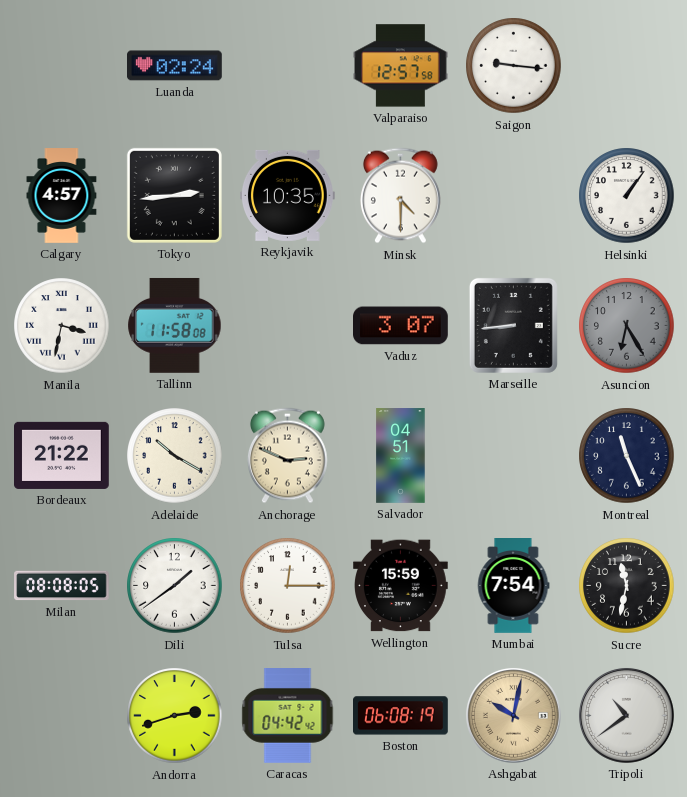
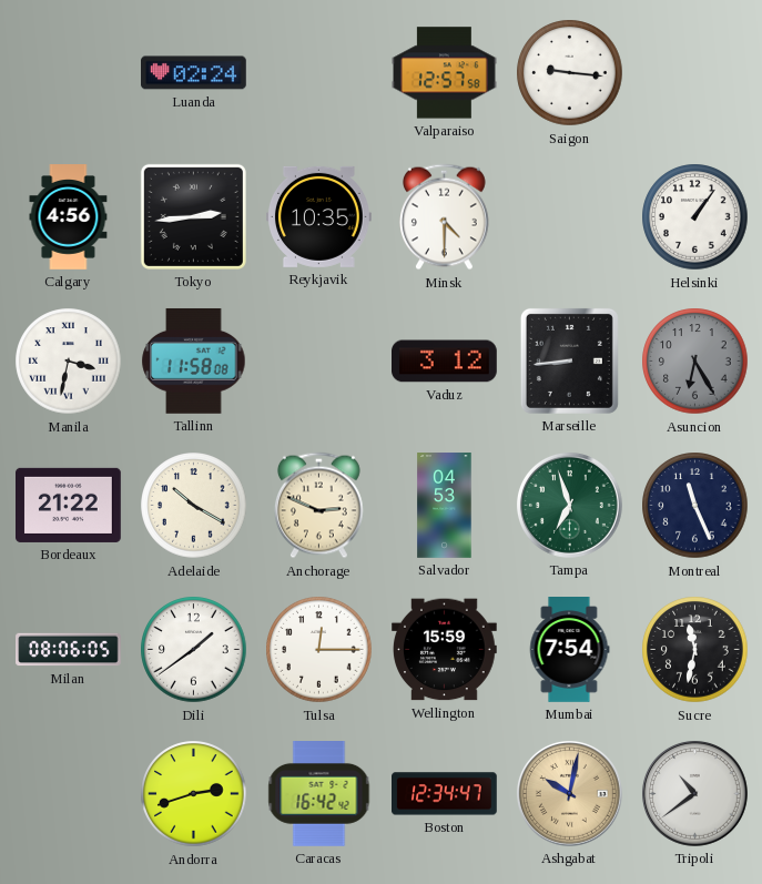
Calgary: 4:57 -> 4:56 (69, 217)
Vaduz: 3:07 -> 3:12 (445, 362)
Salvador: 04:51 -> 04:53 (445, 506)
Tampa: none -> 6:57 (569, 505)
Milan: 08:08 -> 08:06 (69, 650)
Caracas: 04:42 -> 16:42 (319, 794)
Boston: 06:08 -> 12:34 (445, 794)
